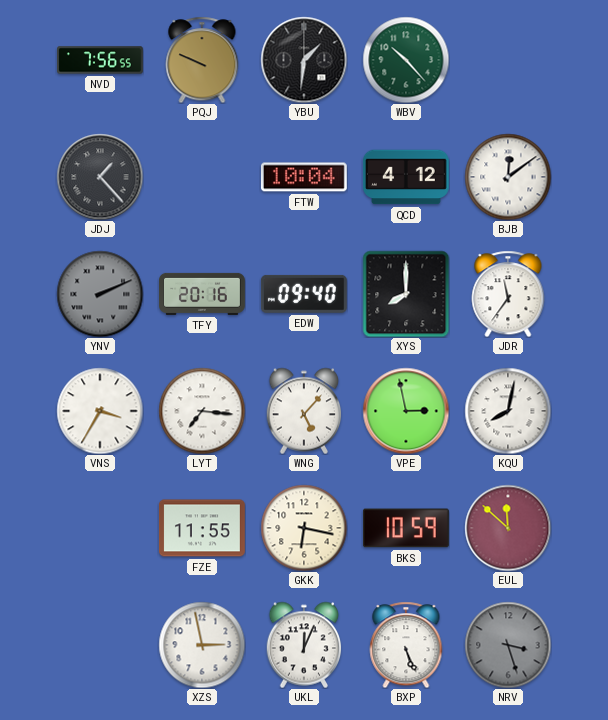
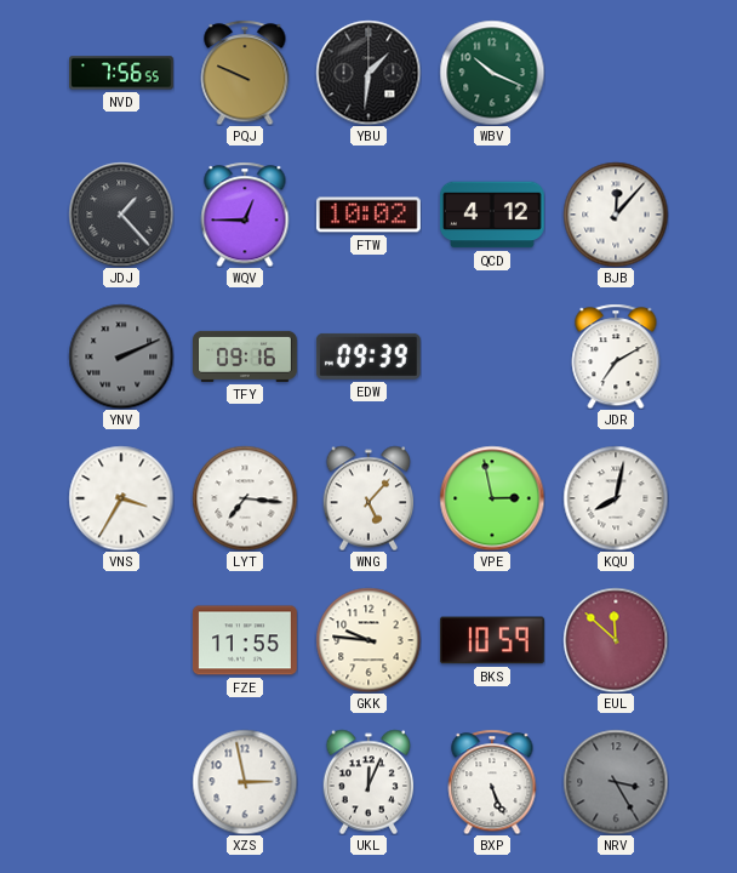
WBV: 10:23 -> 10:19 (492, 73)
WQV: none -> 12:45 (245, 215)
FTW: 10:04 -> 10:02 (368, 215)
BJB: 12:09 -> 12:07 (616, 215)
TFY: 20:16 -> 09:16 (246, 356)
EDW: 09:40 -> 09:39 (368, 356)
XYS: 8:00 -> none (406, 294)
JDR: 11:36 -> 7:10 (616, 356)
GKK: 6:17 -> 9:46 (368, 640)
NRV: 3:27 -> 3:25 (616, 782)
